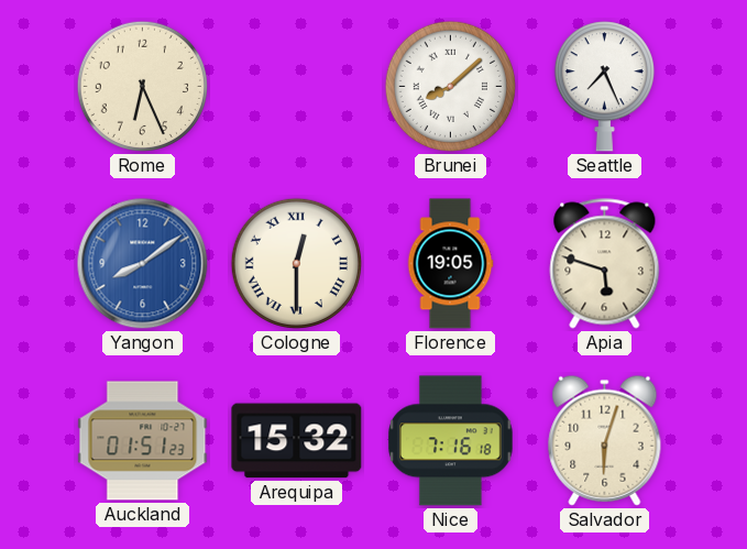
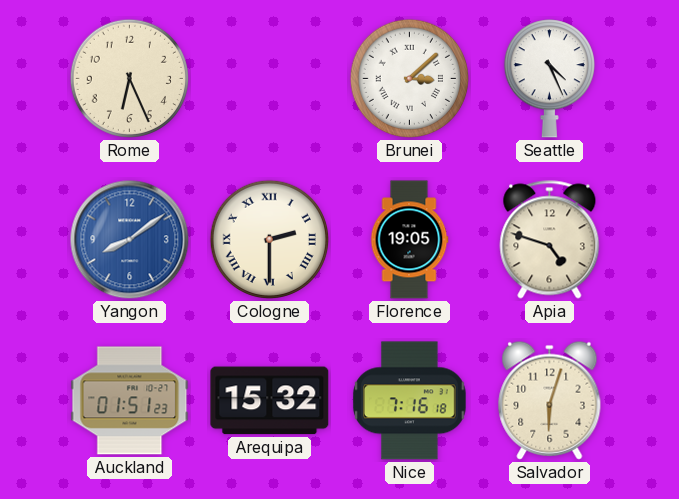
Brunei: 8:08 -> 3:08 (409, 78)
Seattle: 7:26 -> 4:26 (549, 79)
Cologne: 12:30 -> 2:30 (269, 239)
Apia: 5:48 -> 4:48 (550, 240)
